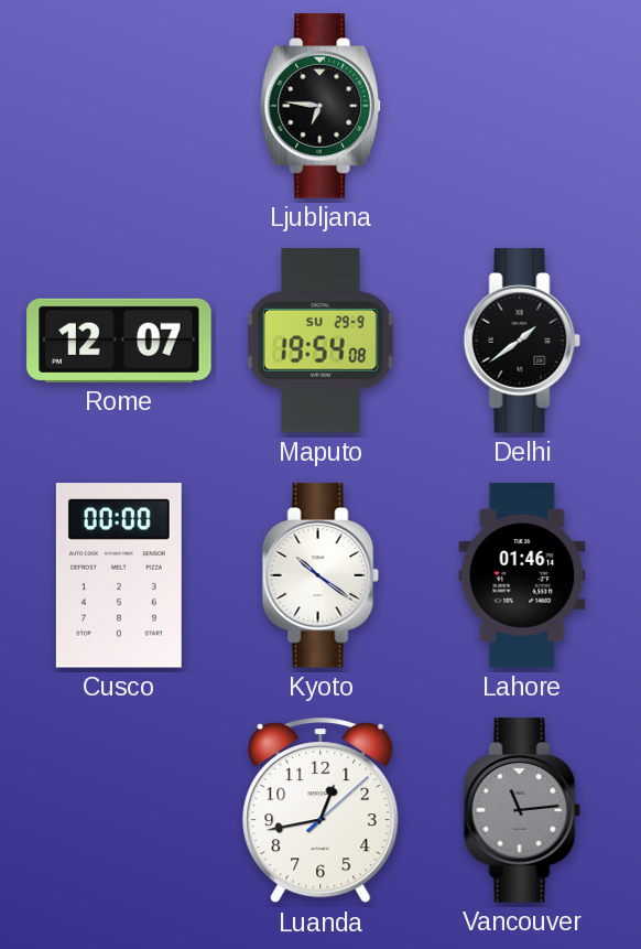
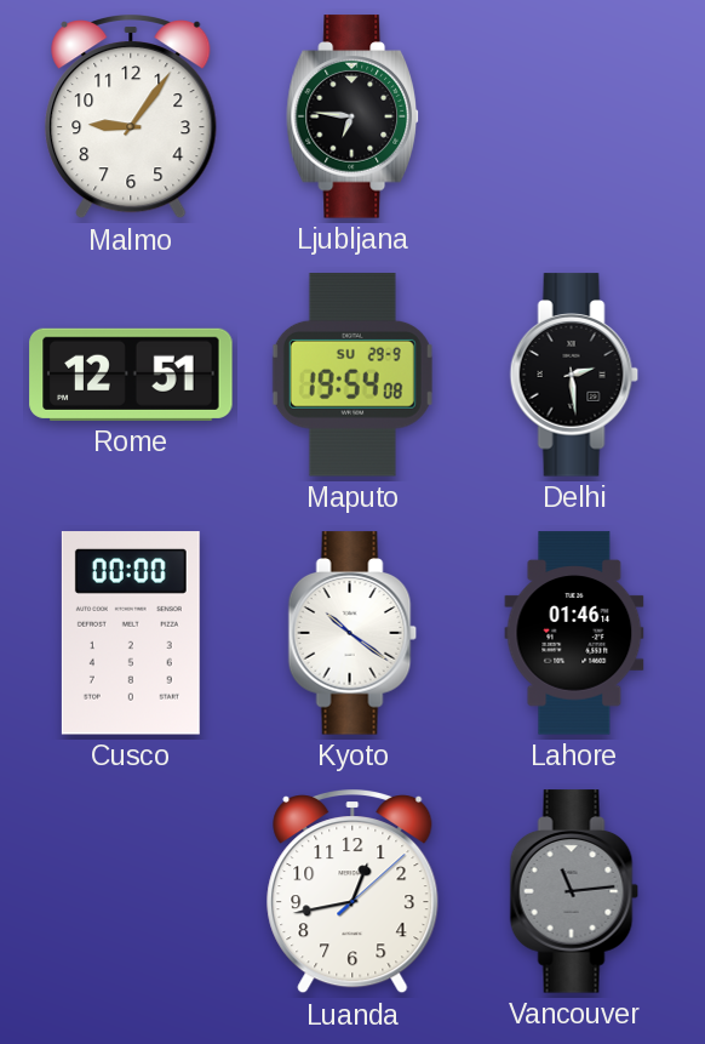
Malmo: none -> 9:06 (131, 118)
Rome: 12:07 -> 12:51 (131, 375)
Delhi: 1:39 -> 2:29 (574, 375)
